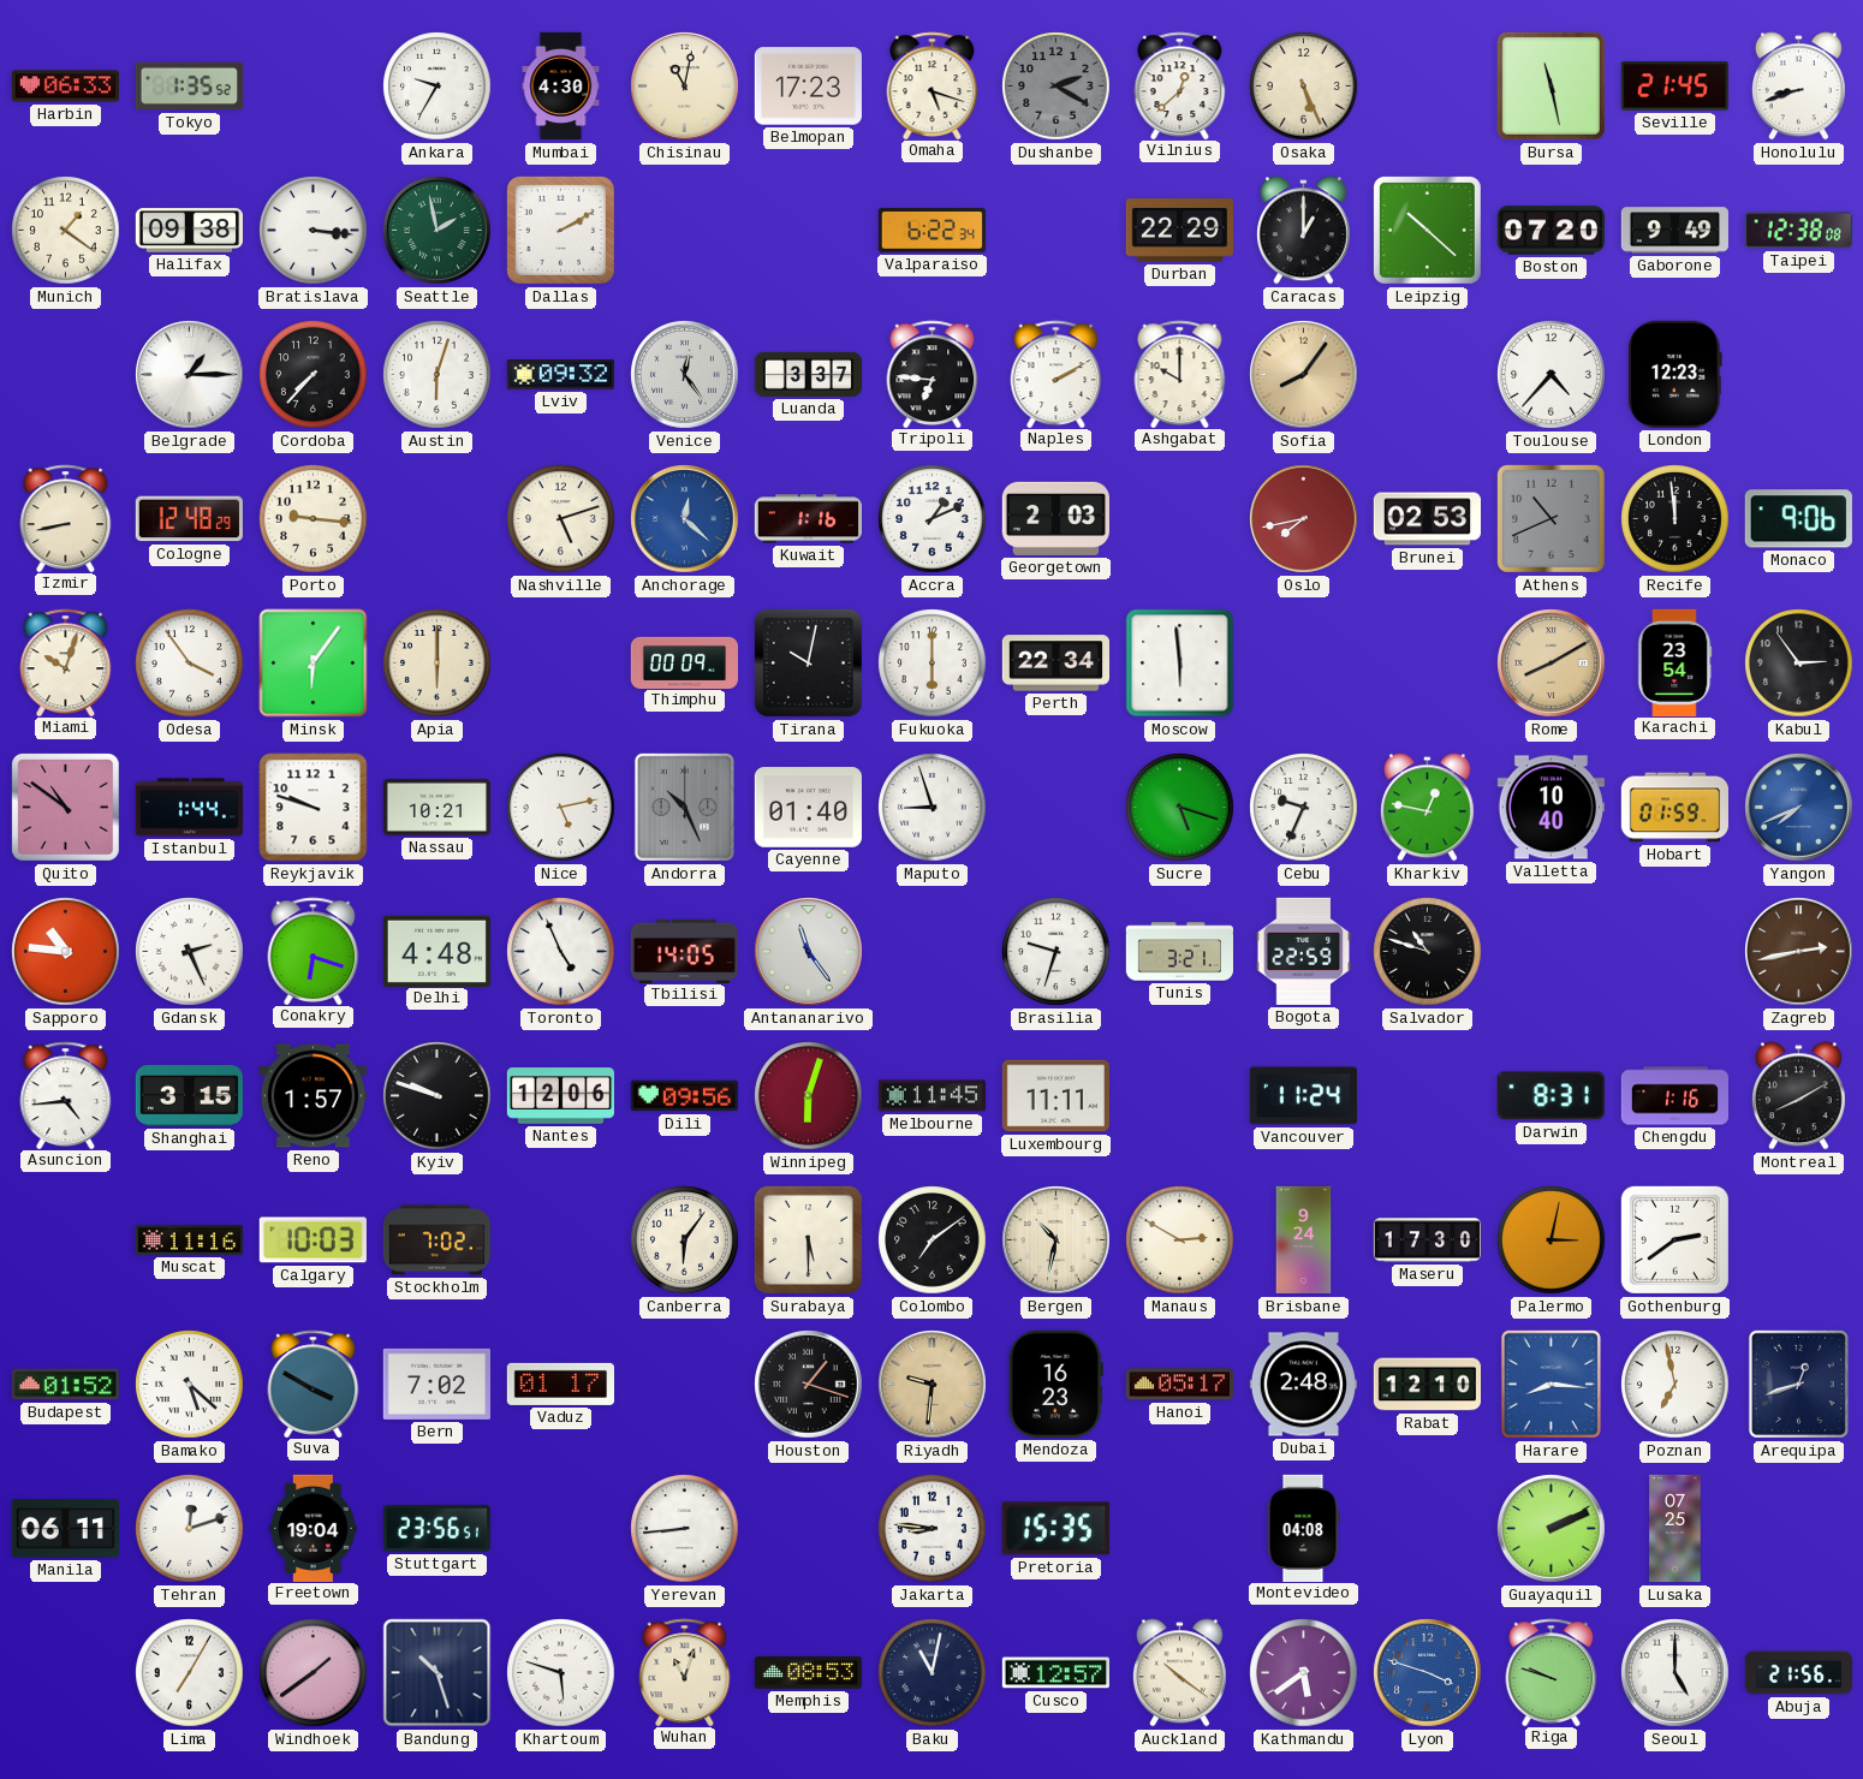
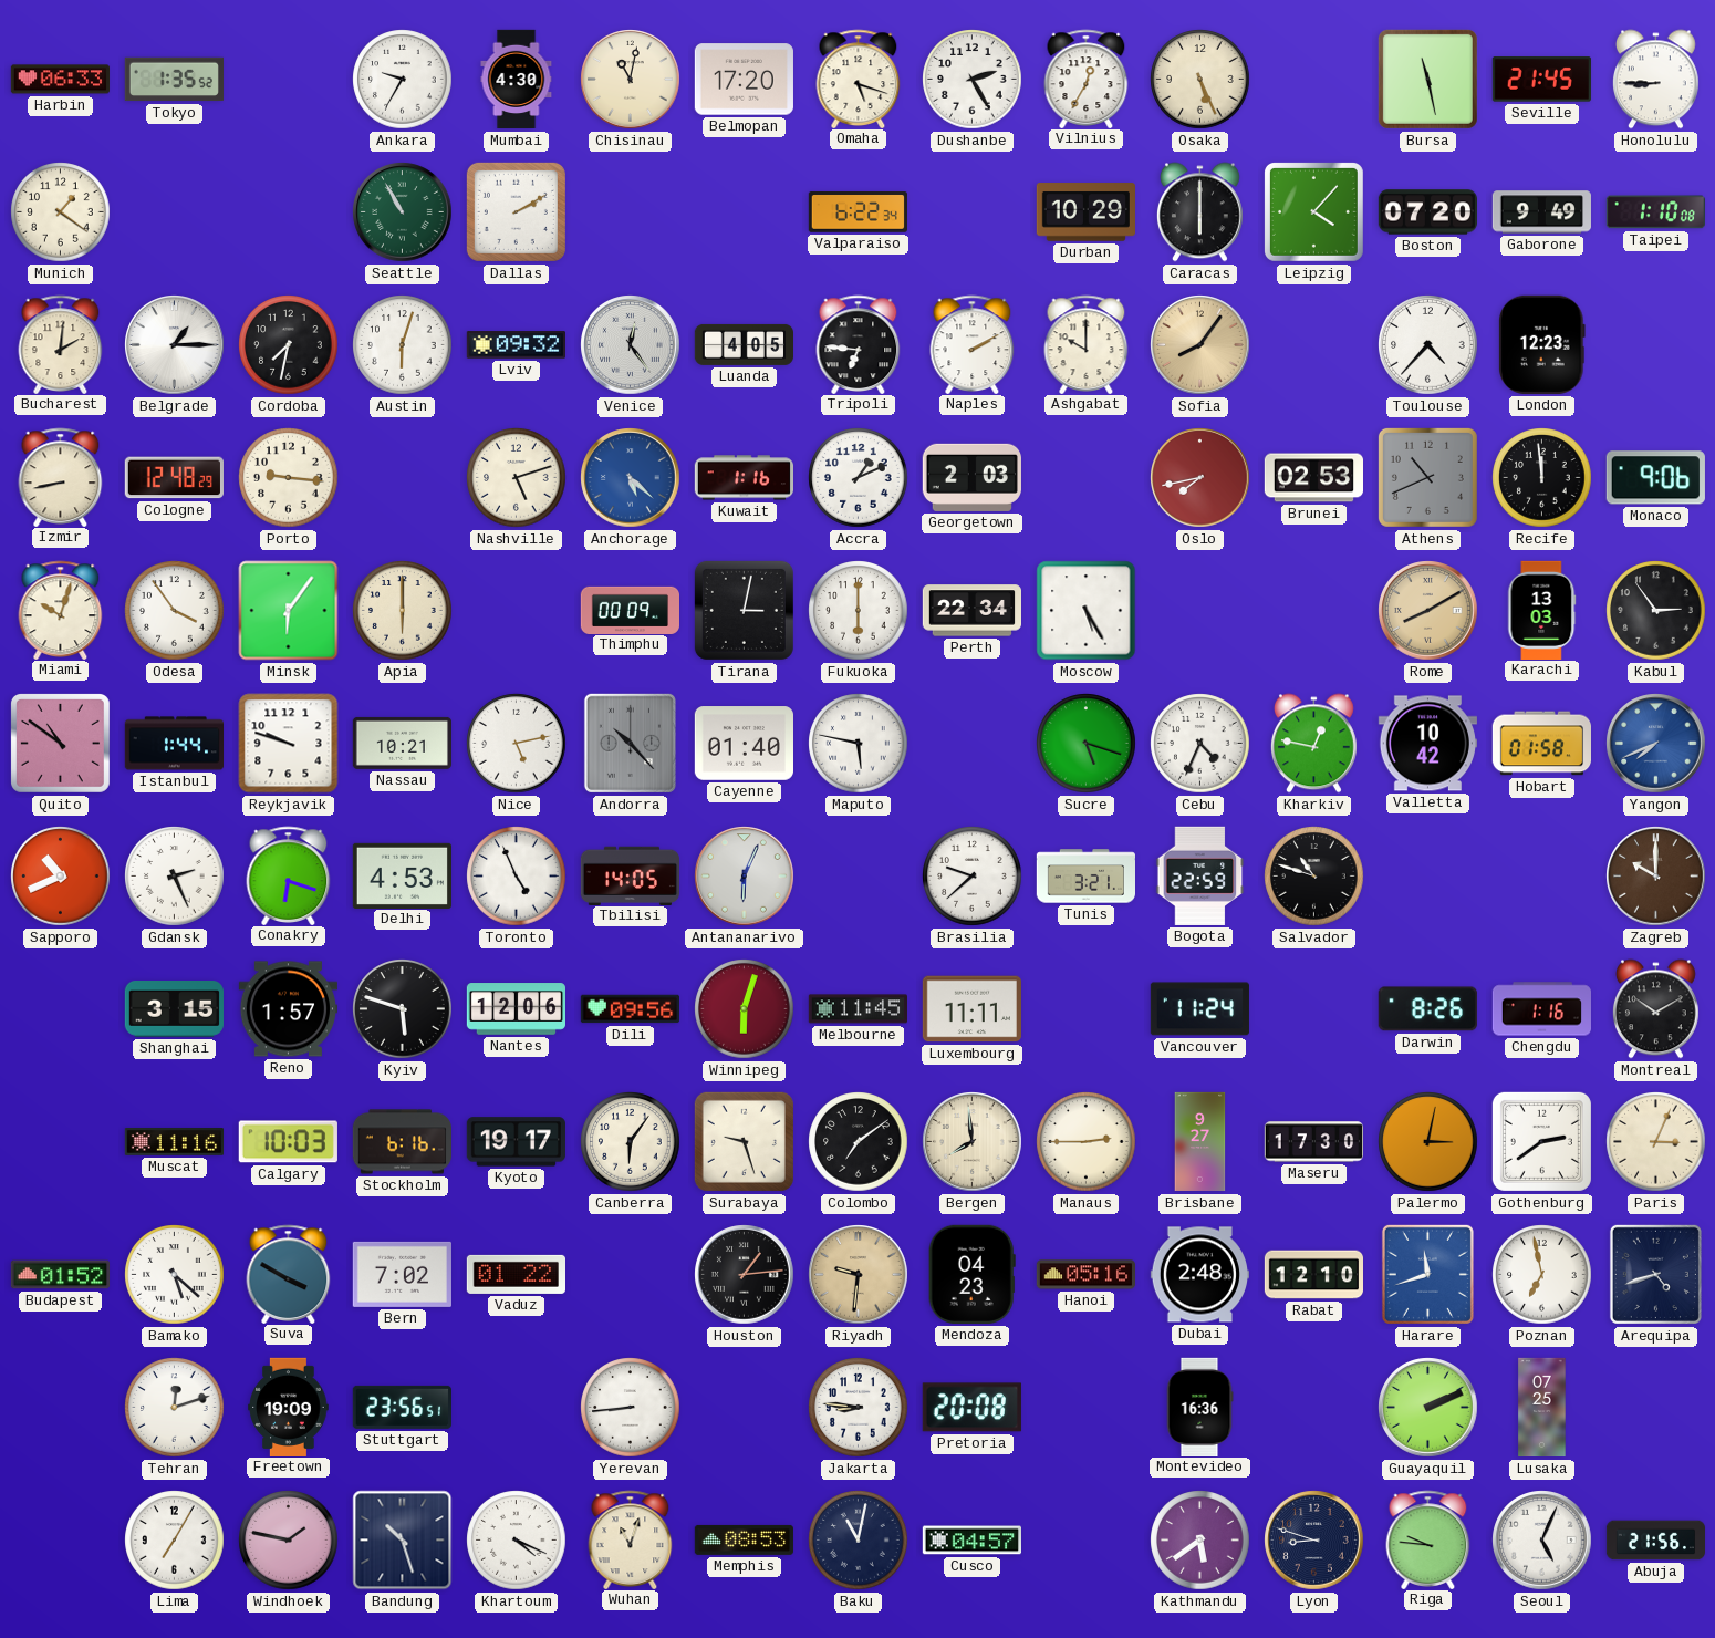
Belmopan: 17:23 -> 17:20 (744, 80)
Dushanbe: 2:20 -> 2:25 (973, 80)
Dushanbe dial: grey -> white (973, 80)
Vilnius: 12:38 -> 12:35 (1087, 79)
Honolulu: 8:42 -> 8:45 (1655, 80)
Halifax: 09:38 -> none (189, 231)
Bratislava: 3:16 -> none (314, 231)
Seattle: 1:58 -> 10:55 (403, 212)
Durban: 22:29 -> 10:29 (1085, 212)
Caracas: 1:00 -> 6:00 (1199, 212)
Leipzig: 10:22 -> 4:07 (1313, 211)
Taipei: 12:38 -> 1:10 (1655, 212)
Bucharest: none -> 2:01 (61, 344)
Cordoba: 7:37 -> 7:32 (289, 345)
Luanda: 3:37 -> 4:05 (744, 344)
Anchorage: 12:22 -> 5:22 (631, 478)
Tirana: 10:02 -> 3:02 (744, 610)
Moscow: 5:59 -> 5:25 (1087, 611)
Karachi: 23:54 -> 13:03 (1542, 610)
Andorra: 10:26 -> 10:23 (630, 743)
Maputo: 8:57 -> 5:47 (859, 744)
Cebu: 9:34 -> 4:34 (1200, 744)
Valletta: 10:40 -> 10:42 (1427, 744)
Hobart: 01:59 -> 01:58 (1541, 744)
Sapporo: 10:46 -> 10:41 (61, 877)
Delhi: 4:48 -> 4:53 (402, 875)
Antananarivo: 11:24 -> 6:04 (745, 877)
Brasilia: 9:33 -> 9:38 (973, 877)
Zagreb: 2:43 -> 10:00 (1656, 877)
Asuncion: 4:44 -> none (66, 1095)
Kyiv: 9:48 -> 5:48 (403, 1009)
Darwin: 8:31 -> 8:26 (1427, 1009)
Montreal: 8:10 -> 10:10 (1655, 1009)
Stockholm: 7:02 -> 6:16 (402, 1142)
Kyoto: none -> 19:17 (516, 1142)
Surabaya: 5:30 -> 9:27 (744, 1141)
Bergen: 10:32 -> 7:59 (973, 1142)
Manaus: 2:50 -> 2:45 (1087, 1142)
Brisbane: 9:24 -> 9:27 (1200, 1142)
Paris: none -> 3:04 (1656, 1142)
Vaduz: 01:17 -> 01:22 (516, 1274)
Houston: 1:18 -> 1:14 (745, 1275)
Mendoza: 16:23 -> 04:23 (971, 1274)
Hanoi: 05:17 -> 05:16 (1085, 1275)
Harare: 8:16 -> 11:42 (1427, 1274)
Arequipa: 12:42 -> 4:42 (1655, 1274)
Manila: 06:11 -> none (65, 1529)
Freetown: 19:04 -> 19:09 (289, 1407)
Pretoria: 15:35 -> 20:08 (971, 1408)
Montevideo: 04:08 -> 16:36 (1199, 1407)
Windhoek: 1:39 -> 1:47 (289, 1541)
Khartoum: 5:48 -> 4:19 (517, 1541)
Cusco: 12:57 -> 04:57 (971, 1541)
Auckland: 10:21 -> none (1179, 1673)
Lyon: 3:48 -> 8:48 (1314, 1541)
Lyon dial: blue -> navy (1314, 1541)
Riga: 9:48 -> 9:46 (1428, 1539)
Seoul: 5:00 -> 5:04 (1542, 1541)
